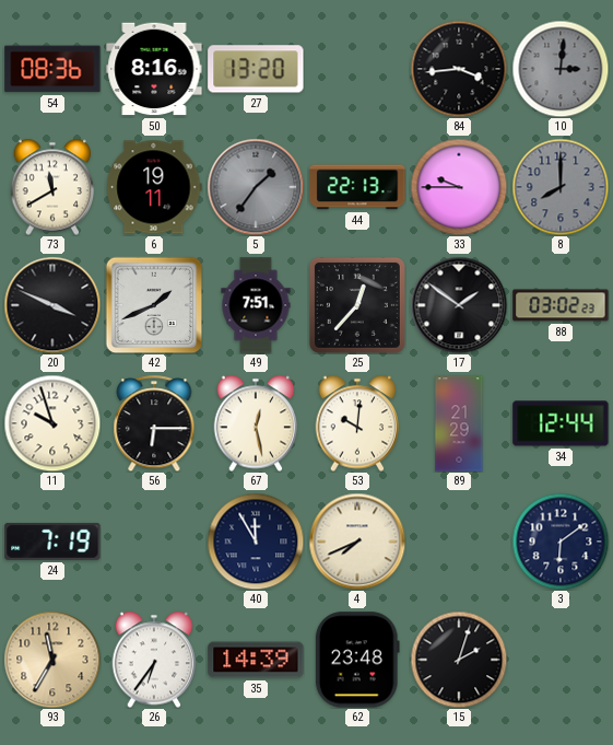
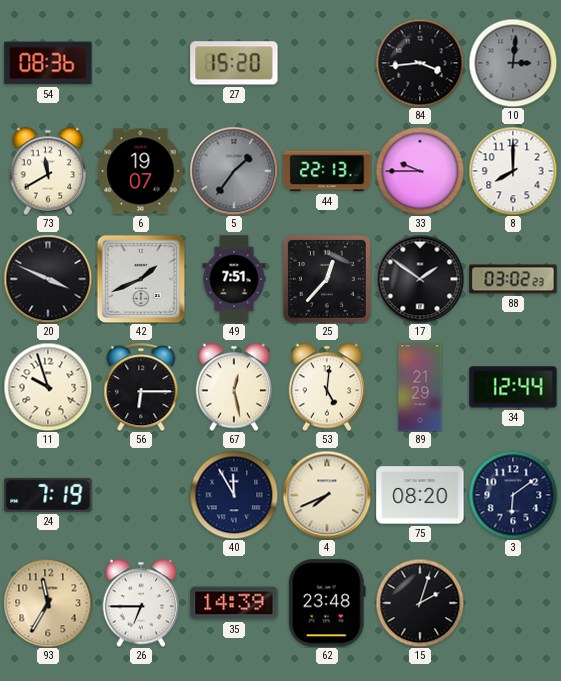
50: 8:16 -> none (154, 69)
27: 13:20 -> 15:20 (234, 63)
6: 19:11 -> 19:07 (141, 171)
8 dial: grey -> white (513, 171)
53: 10:01 -> 5:01 (327, 387)
75: none -> 08:20 (420, 495)
26: 6:36 -> 6:45 (141, 603)
